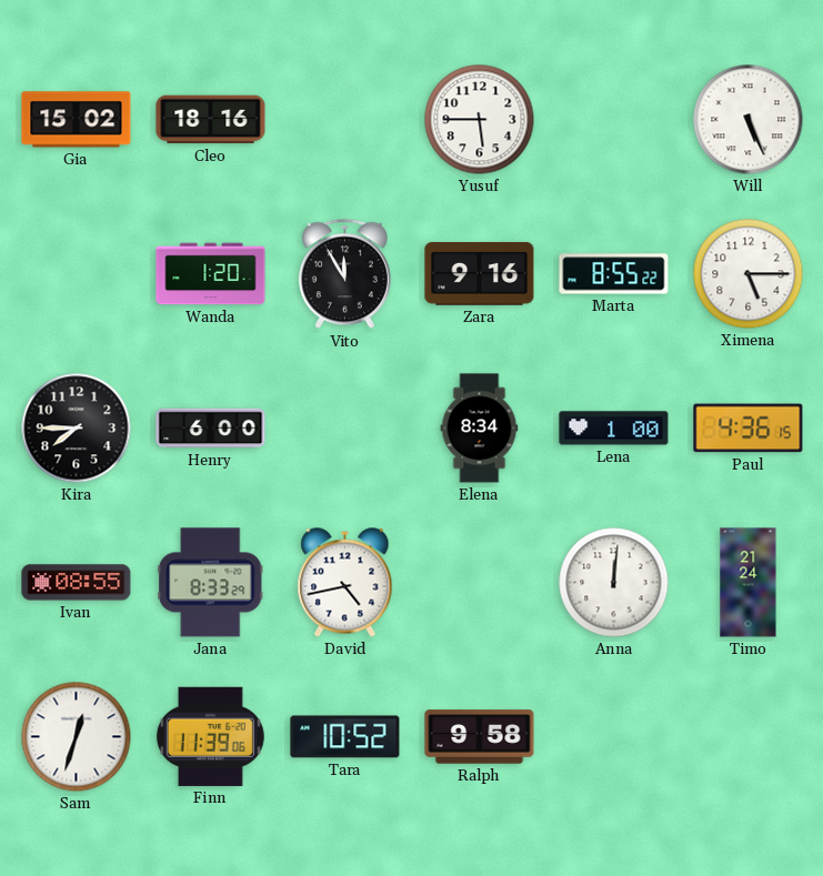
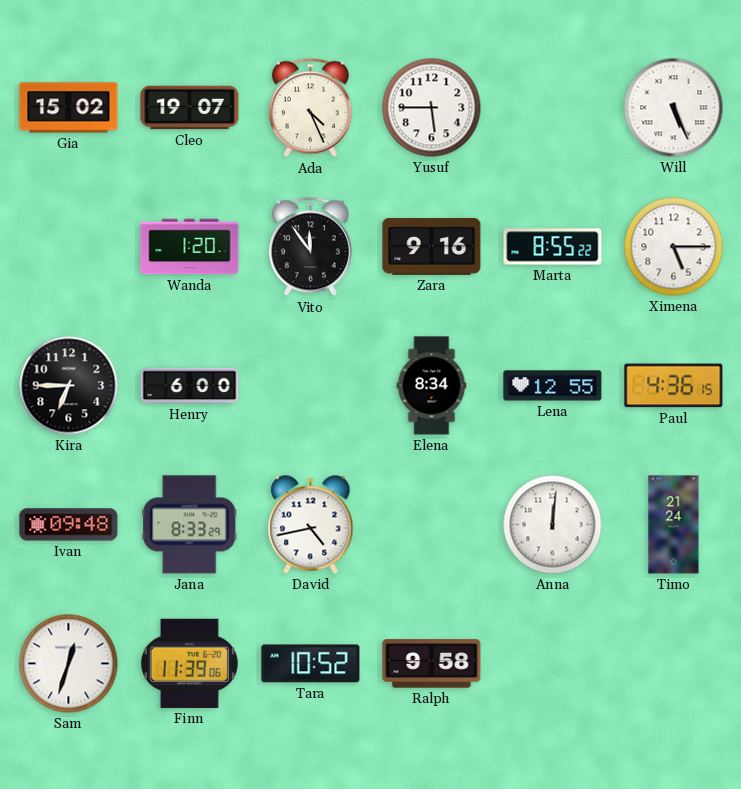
Cleo: 18:16 -> 19:07 (190, 108)
Ada: none -> 4:26 (310, 108)
Vito: 11:55 -> 11:54 (310, 247)
Kira: 7:45 -> 6:45 (69, 386)
Lena: 1:00 -> 12:55 (553, 386)
Ivan: 08:55 -> 09:48 (69, 525)
